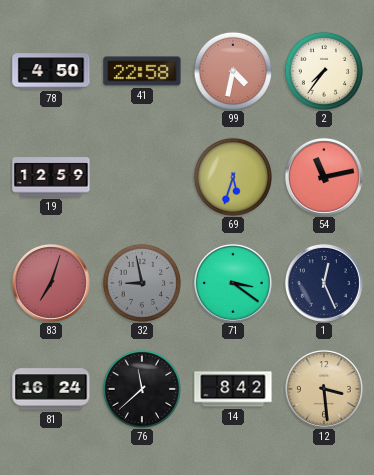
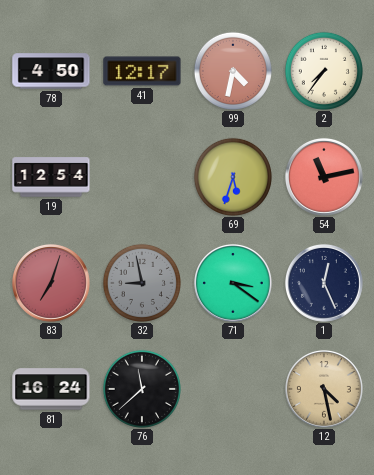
41: 22:58 -> 12:17 (142, 71)
19: 12:59 -> 12:54 (51, 177)
14: 8:42 -> none (233, 389)
12: 3:29 -> 4:28 (324, 389)
